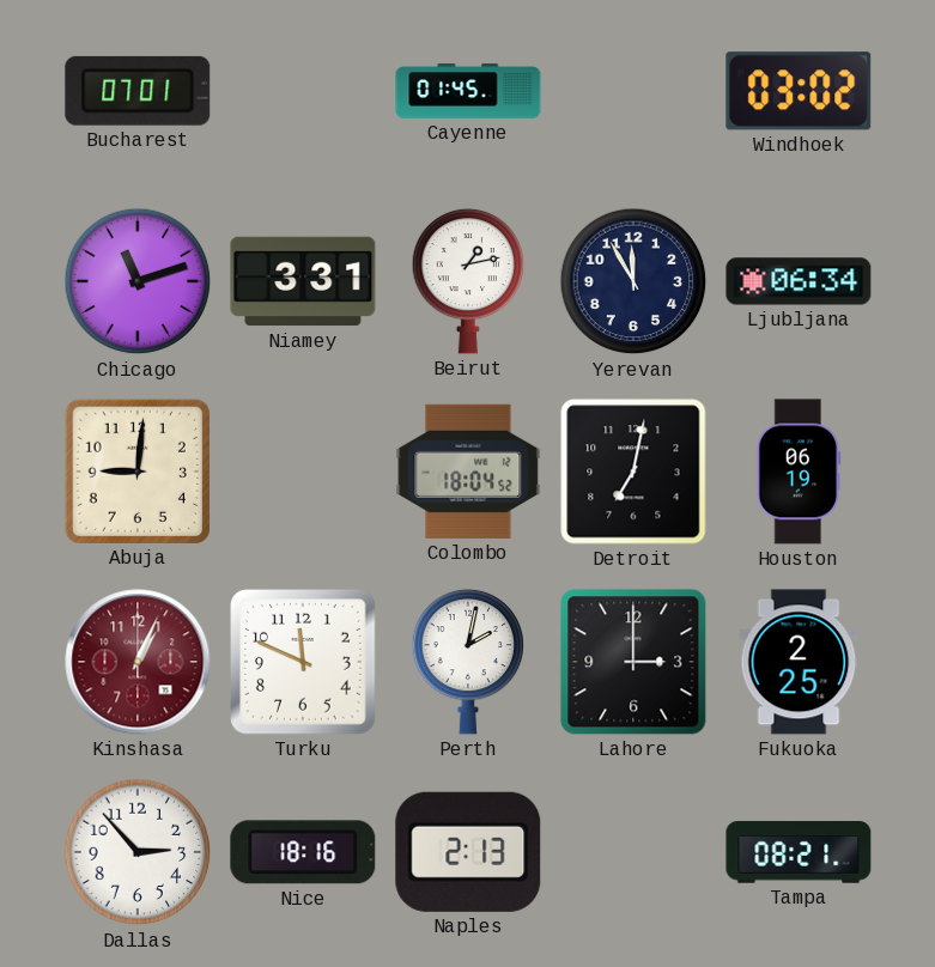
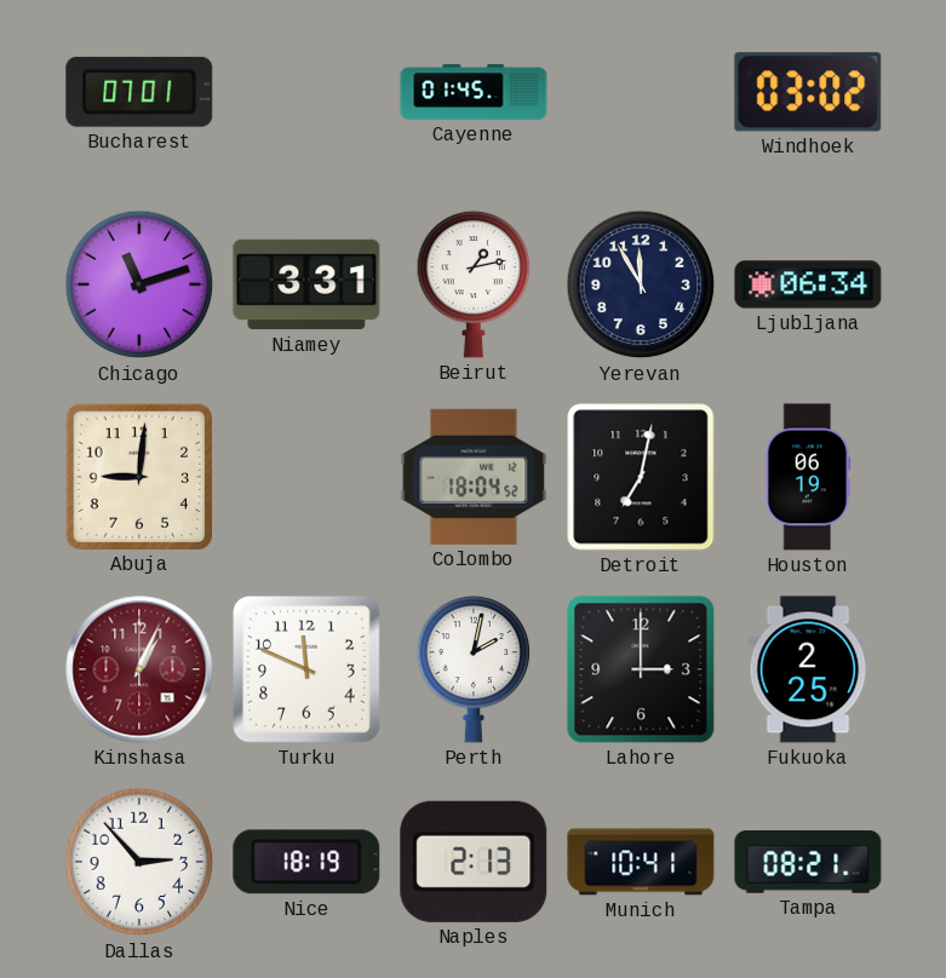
Nice: 18:16 -> 18:19 (306, 862)
Munich: none -> 10:41 (641, 862)
